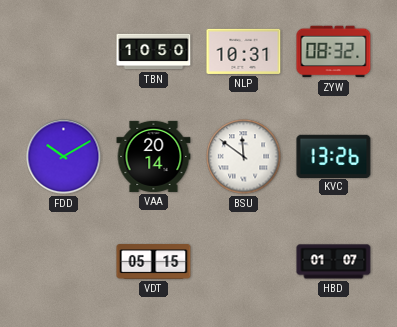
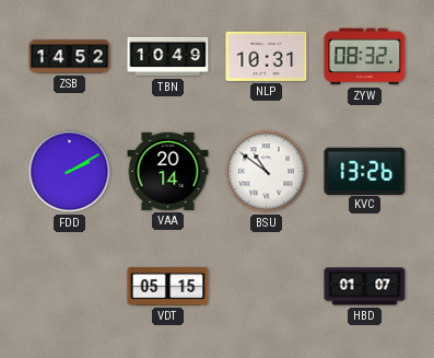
ZSB: none -> 14:52 (70, 57)
TBN: 10:50 -> 10:49 (168, 57)
FDD: 10:10 -> 2:10 (70, 172)
BSU: 11:51 -> 10:51 (267, 172)
